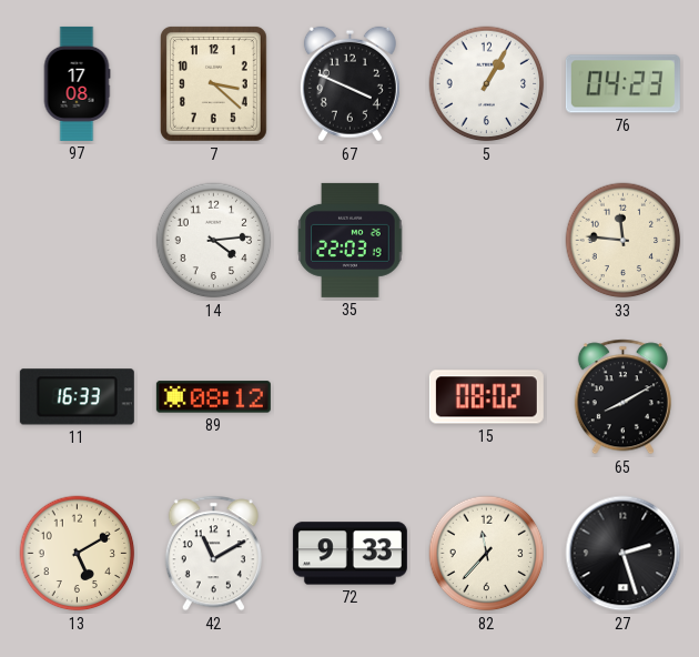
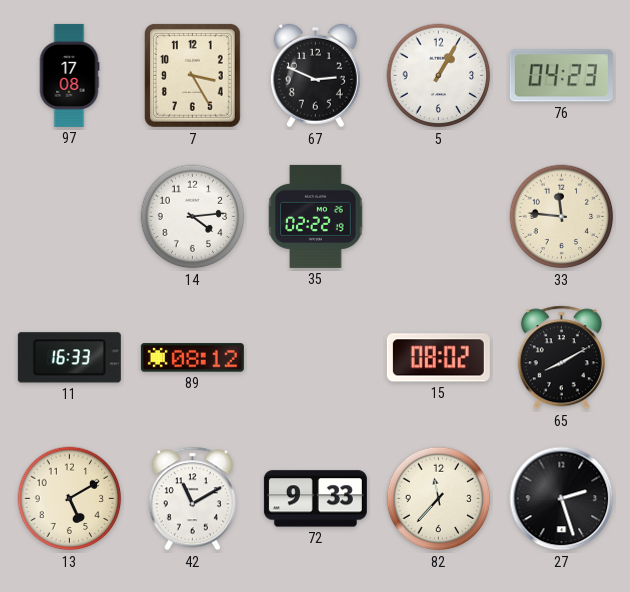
7: 3:22 -> 3:25 (192, 76)
67: 3:49 -> 2:49 (315, 76)
35: 22:03 -> 02:22 (316, 216)
